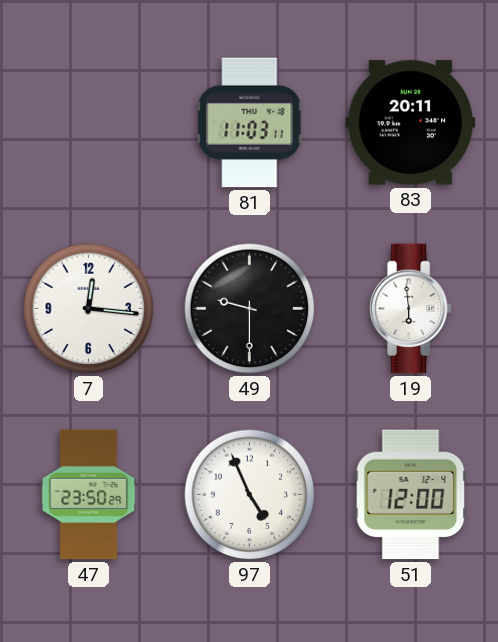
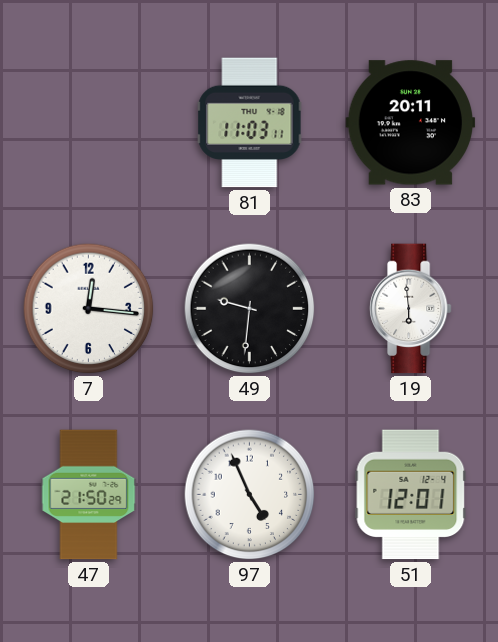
49: 9:30 -> 9:31 (250, 309)
47: 23:50 -> 21:50 (89, 495)
51: 12:00 -> 12:01 (411, 495)
